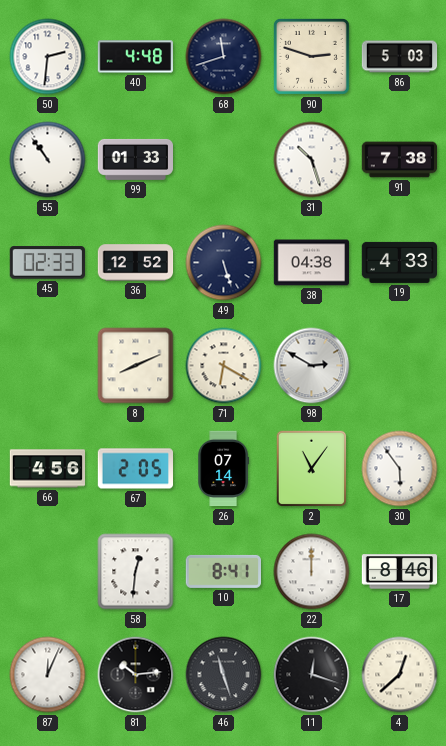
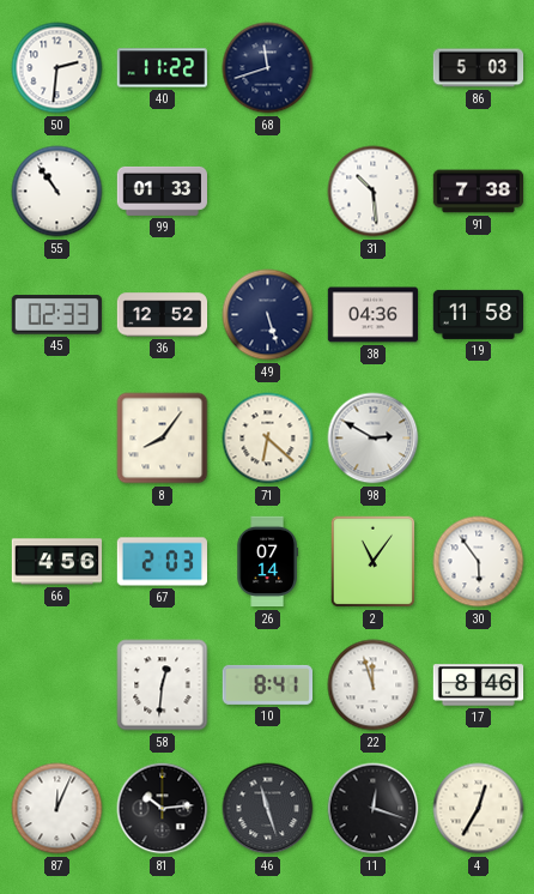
40: 4:48 -> 11:22 (163, 68)
90: 2:48 -> none (311, 56)
31: 10:27 -> 10:29 (374, 192)
38: 04:38 -> 04:36 (374, 315)
19: 4:33 -> 11:58 (478, 314)
8: 8:11 -> 8:06 (163, 439)
71: 6:20 -> 6:22 (268, 439)
67: 2:05 -> 2:03 (163, 562)
22: 12:00 -> 11:57 (374, 685)
4: 12:38 -> 12:35 (479, 809)
